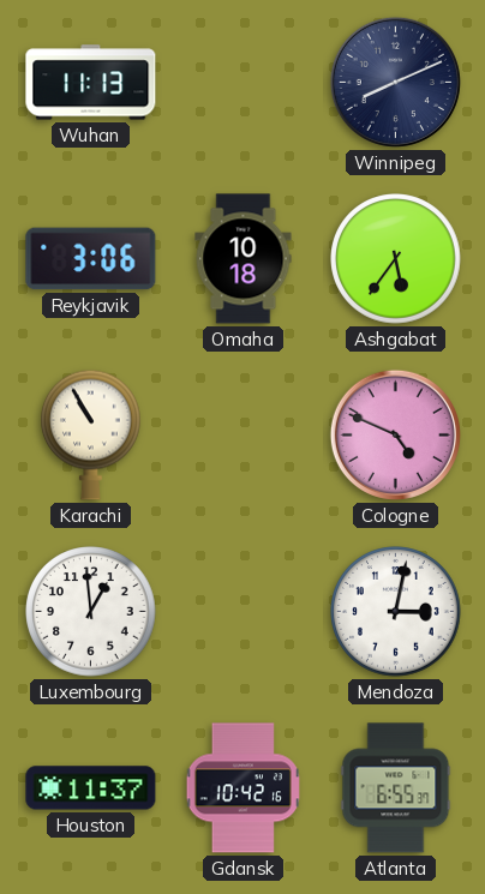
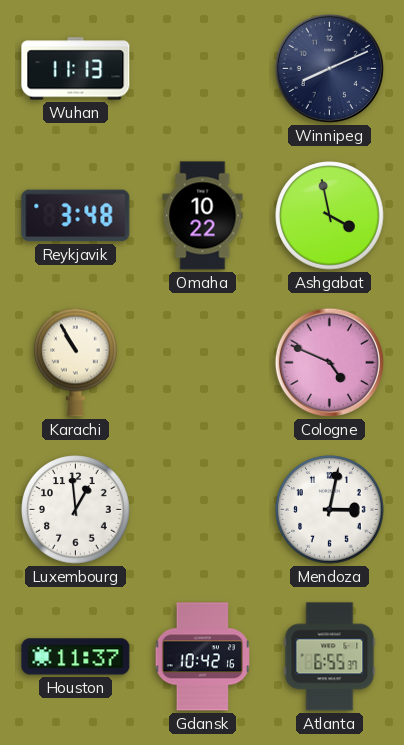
Reykjavik: 3:06 -> 3:48 (76, 216)
Omaha: 10:18 -> 10:22 (203, 216)
Ashgabat: 5:36 -> 3:58 (330, 216)
